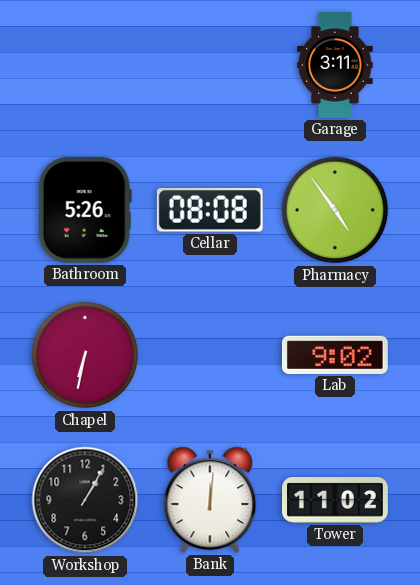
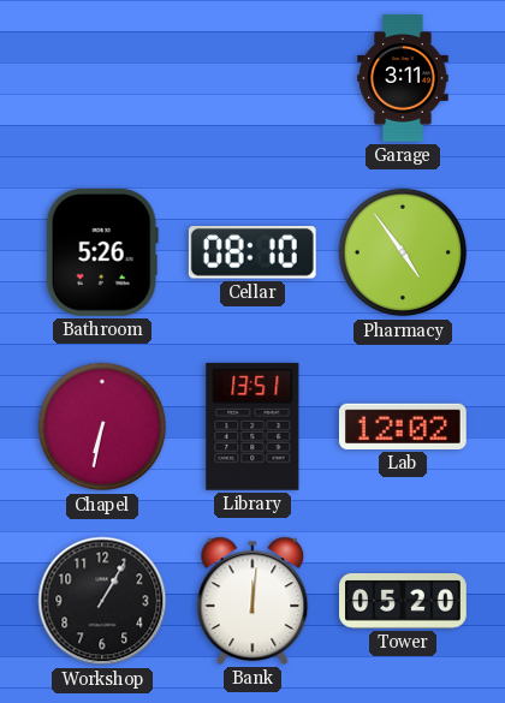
Cellar: 08:08 -> 08:10 (252, 254)
Library: none -> 13:51 (252, 427)
Lab: 9:02 -> 12:02 (403, 427)
Tower: 11:02 -> 05:20 (404, 602)
